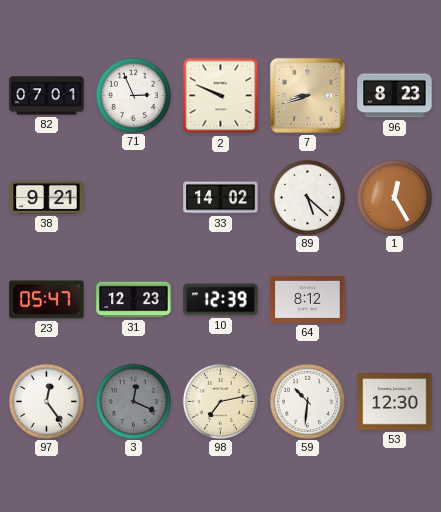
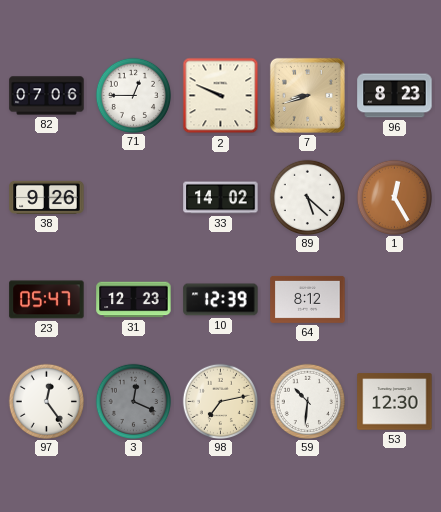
82: 07:01 -> 07:06 (47, 96)
71: 2:56 -> 12:45 (133, 95)
38: 9:21 -> 9:26 (47, 197)
